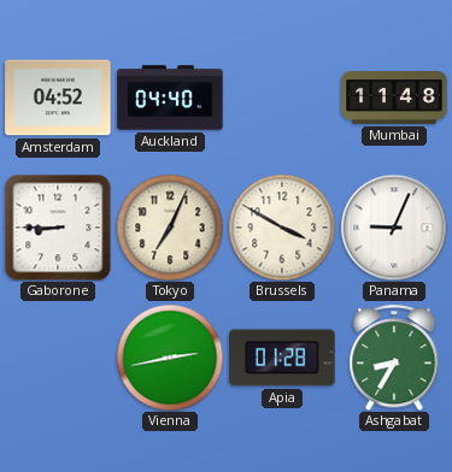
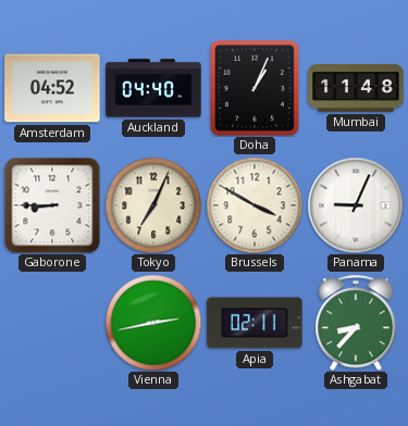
Doha: none -> 1:04 (256, 89)
Apia: 01:28 -> 02:11 (255, 323)
Ashgabat: 8:35 -> 8:37 (356, 323)
